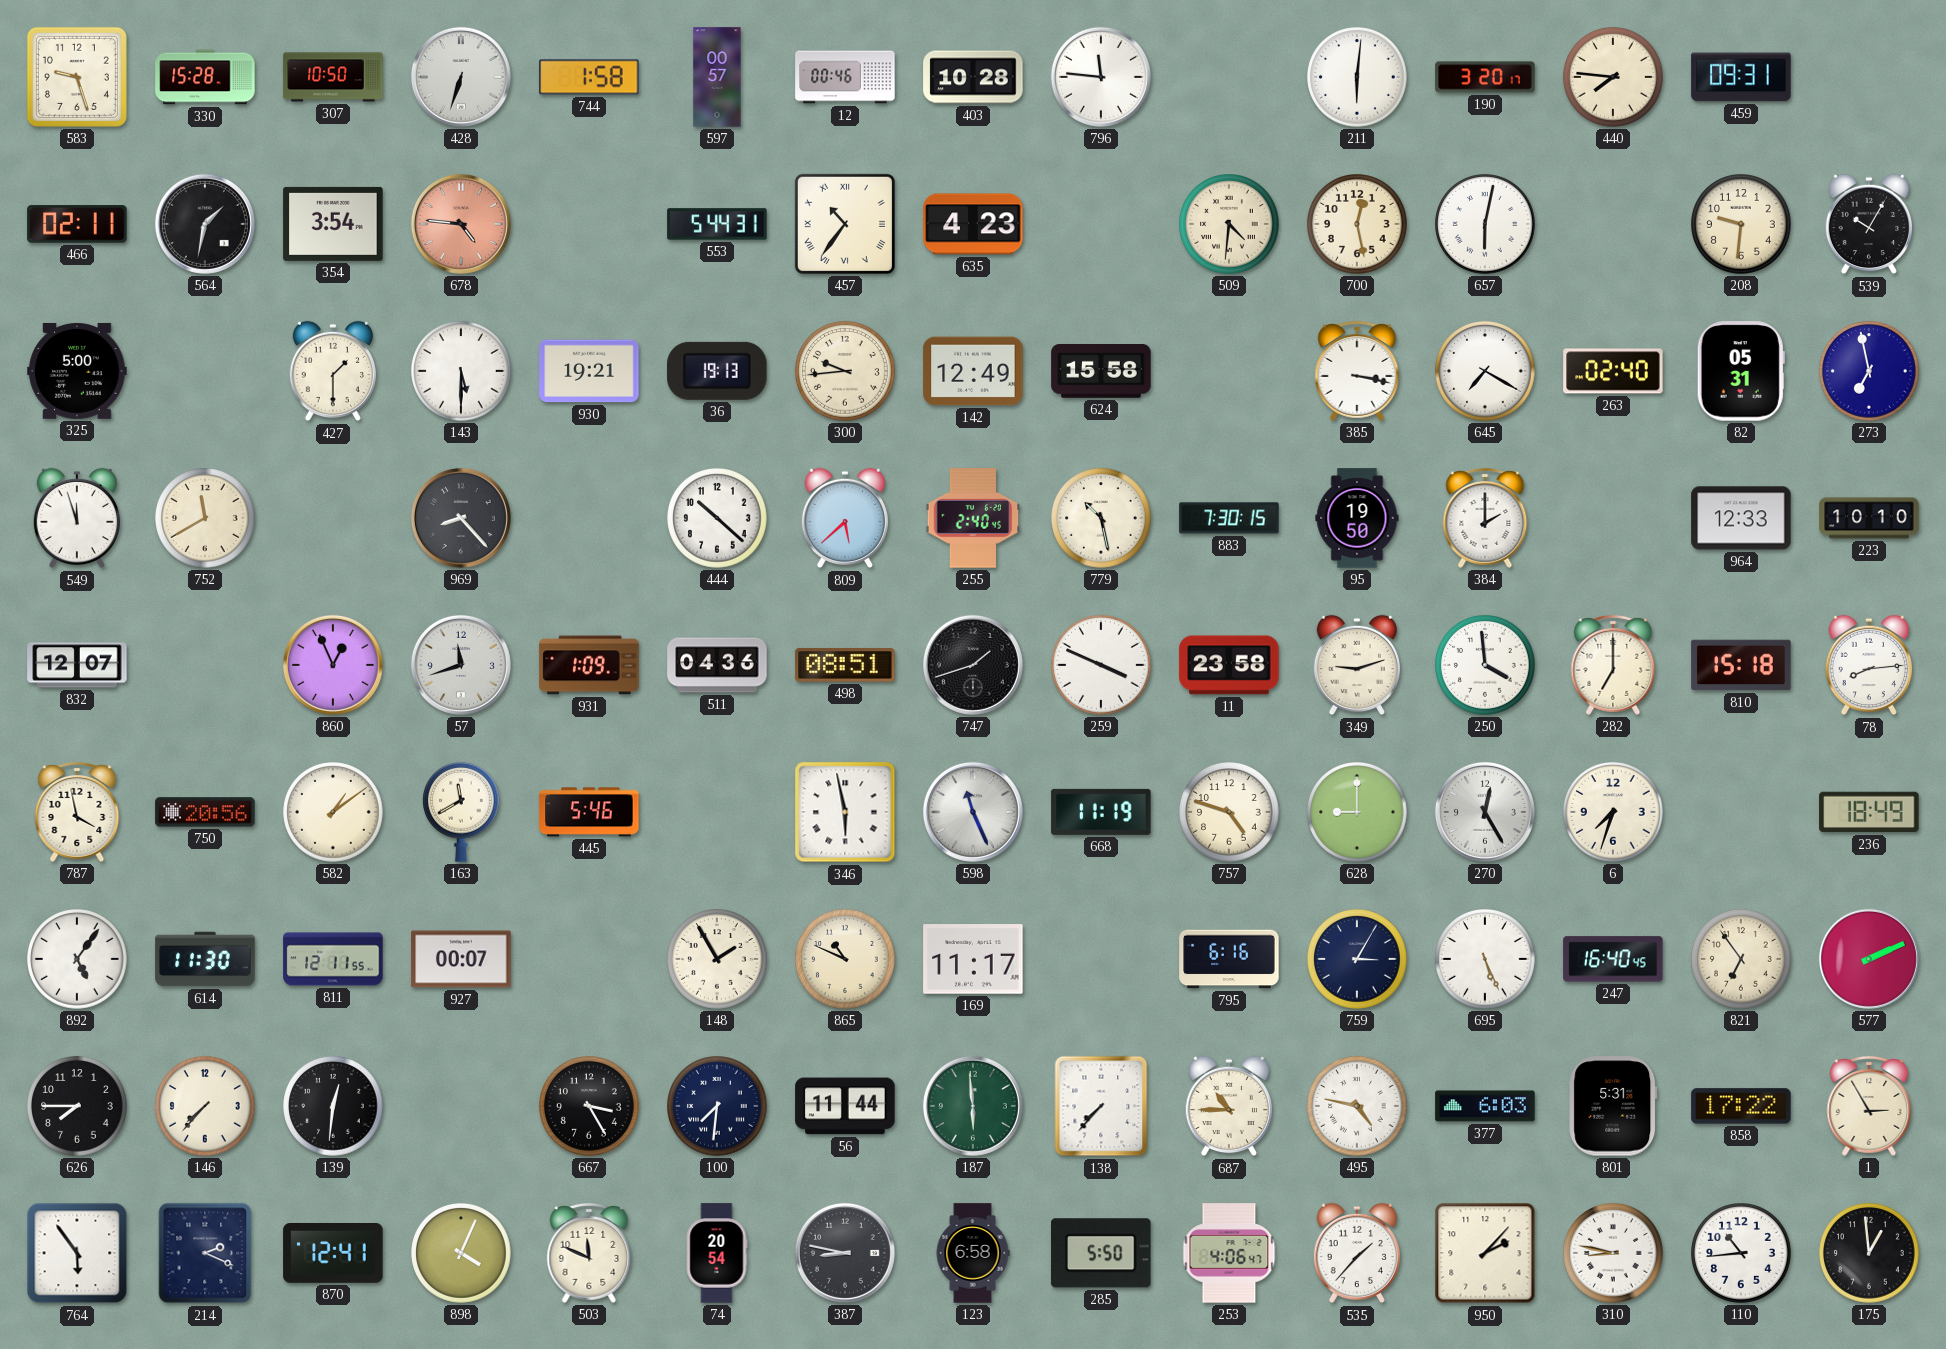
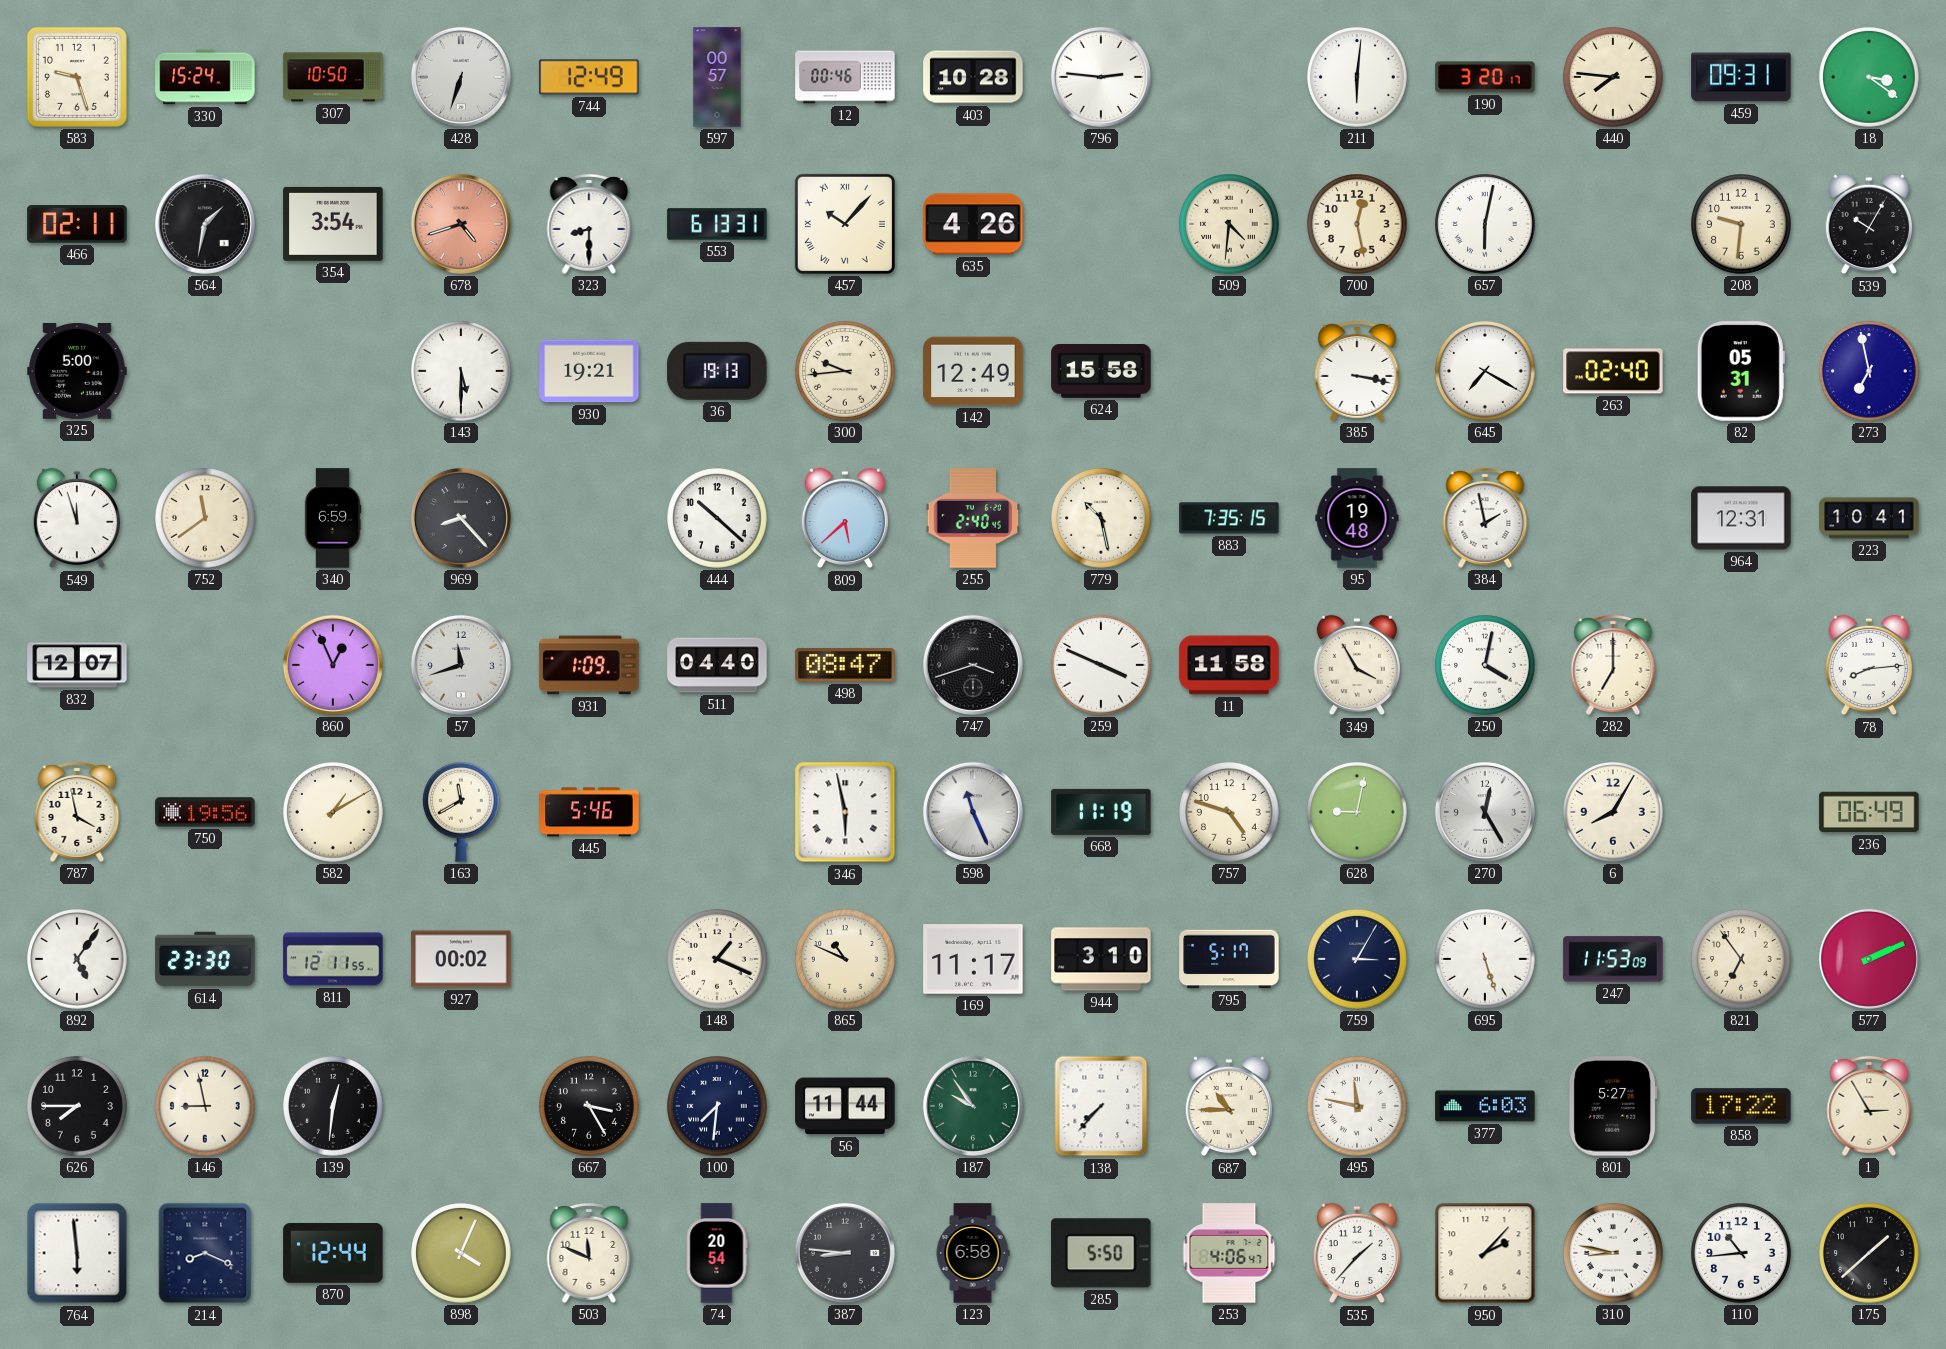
330: 15:28 -> 15:24 (205, 77)
744: 1:58 -> 12:49 (589, 77)
796: 11:46 -> 2:46 (1101, 77)
18: none -> 3:21 (1869, 77)
678: 4:46 -> 4:42 (461, 224)
323: none -> 8:30 (589, 224)
553: 5:44 -> 6:13 (717, 224)
457: 10:36 -> 10:07 (845, 224)
635: 4:23 -> 4:26 (973, 224)
427: 1:30 -> none (332, 371)
752: 11:40 -> 11:39 (205, 518)
340: none -> 6:59 (333, 518)
883: 7:30 -> 7:35 (1229, 518)
95: 19:50 -> 19:48 (1357, 518)
384: 2:00 -> 1:58 (1485, 518)
964: 12:33 -> 12:31 (1741, 518)
223: 10:10 -> 10:41 (1869, 518)
511: 04:36 -> 04:40 (717, 665)
498: 08:51 -> 08:47 (845, 665)
747: 1:42 -> 3:42 (973, 665)
11: 23:58 -> 11:58 (1229, 665)
349: 9:12 -> 3:55 (1356, 665)
250: 3:59 -> 4:02 (1485, 665)
810: 15:18 -> none (1741, 665)
750: 20:56 -> 19:56 (205, 812)
582: 1:09 -> 1:10 (333, 812)
628: 9:00 -> 9:02 (1357, 812)
6: 7:33 -> 8:05 (1613, 812)
236: 18:49 -> 06:49 (1869, 812)
614: 11:30 -> 23:30 (205, 959)
927: 00:07 -> 00:02 (461, 959)
148: 1:55 -> 1:19 (717, 959)
944: none -> 3:10 (1101, 959)
795: 6:16 -> 5:17 (1229, 959)
695: 5:26 -> 5:27 (1485, 959)
247: 16:40 -> 11:53 (1613, 959)
146: 7:37 -> 8:58 (205, 1106)
187: 5:59 -> 9:54 (973, 1106)
495: 4:47 -> 11:47 (1357, 1106)
801: 5:31 -> 5:27 (1613, 1106)
764: 5:54 -> 5:59 (77, 1253)
214: 2:19 -> 8:19 (205, 1253)
870: 12:41 -> 12:44 (333, 1254)
387: 8:47 -> 8:46 (845, 1253)
175: 12:59 -> 1:38 (1869, 1253)
